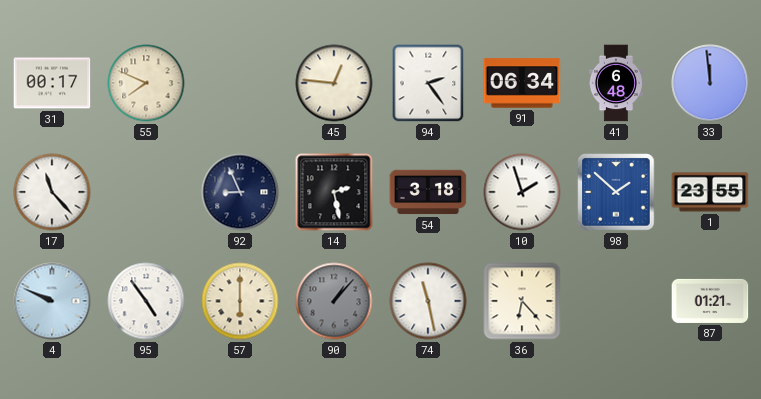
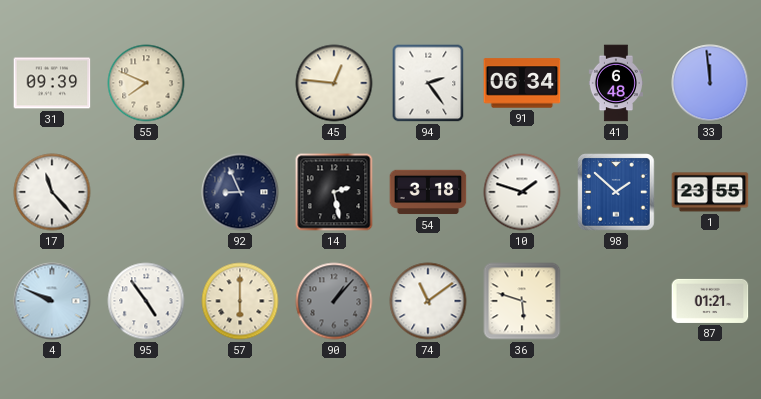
31: 00:17 -> 09:39 (52, 83)
10: 1:57 -> 1:48 (522, 192)
74: 11:28 -> 11:09 (428, 301)
36: 6:23 -> 5:48 (522, 301)
